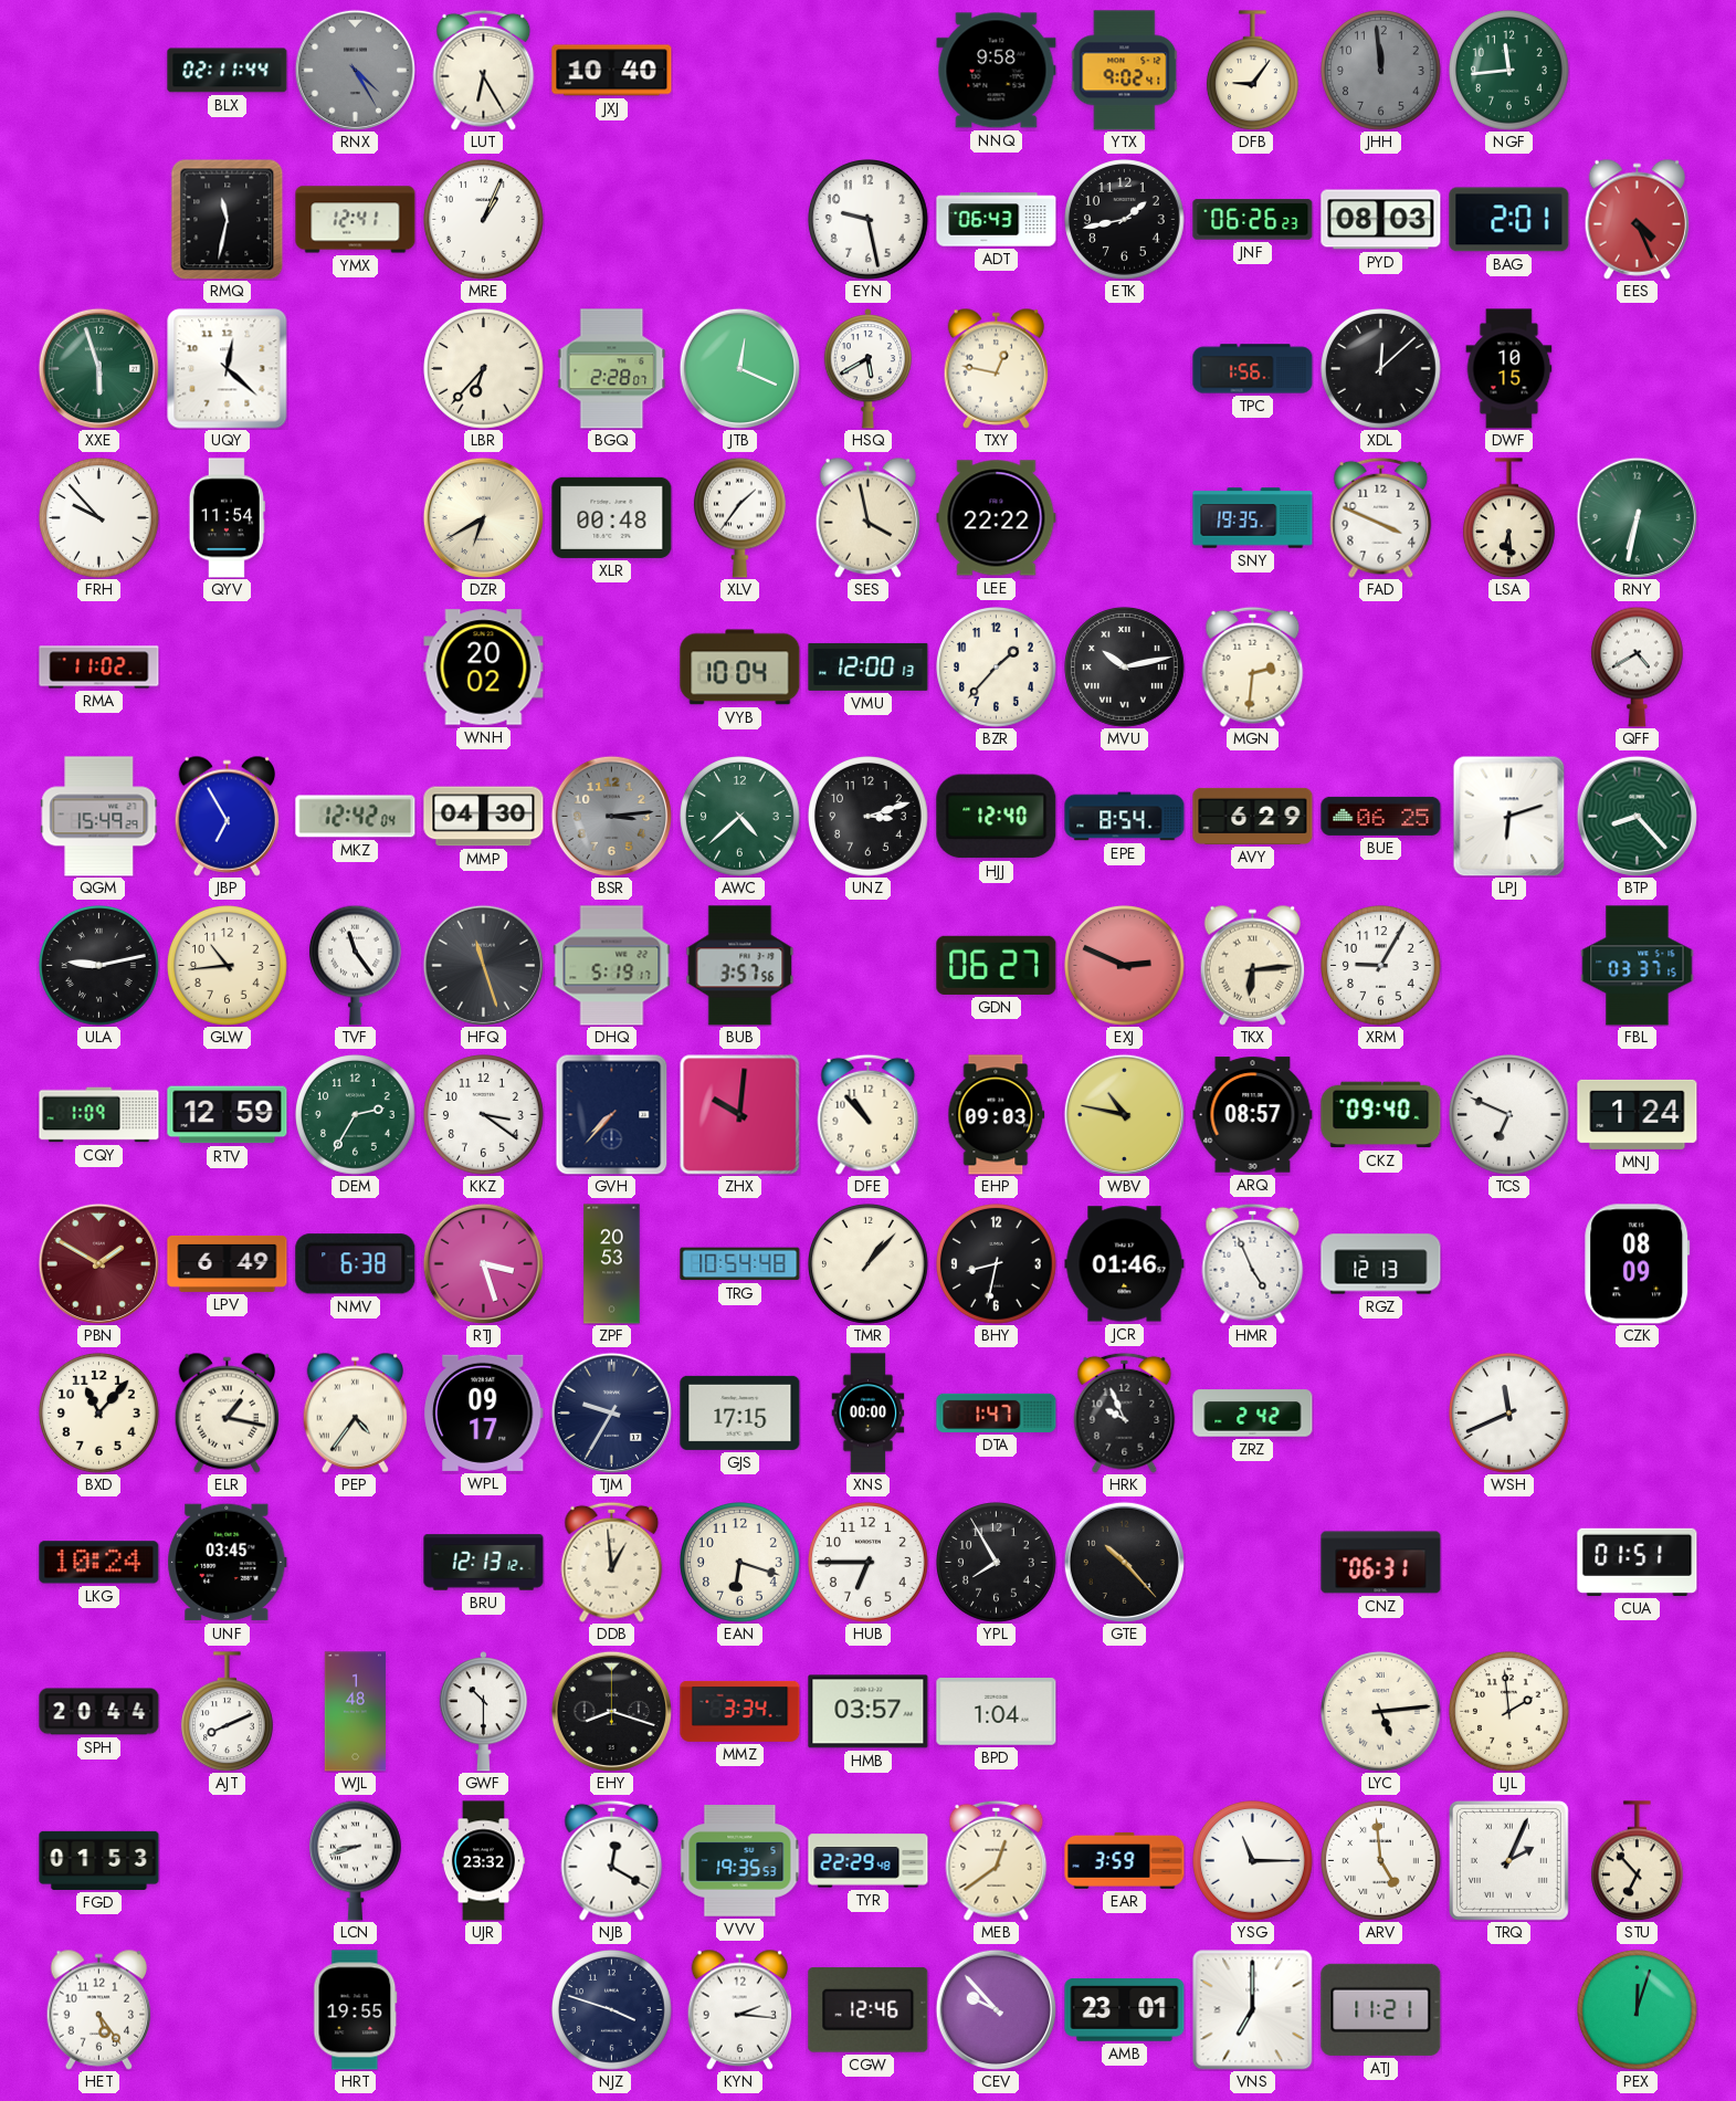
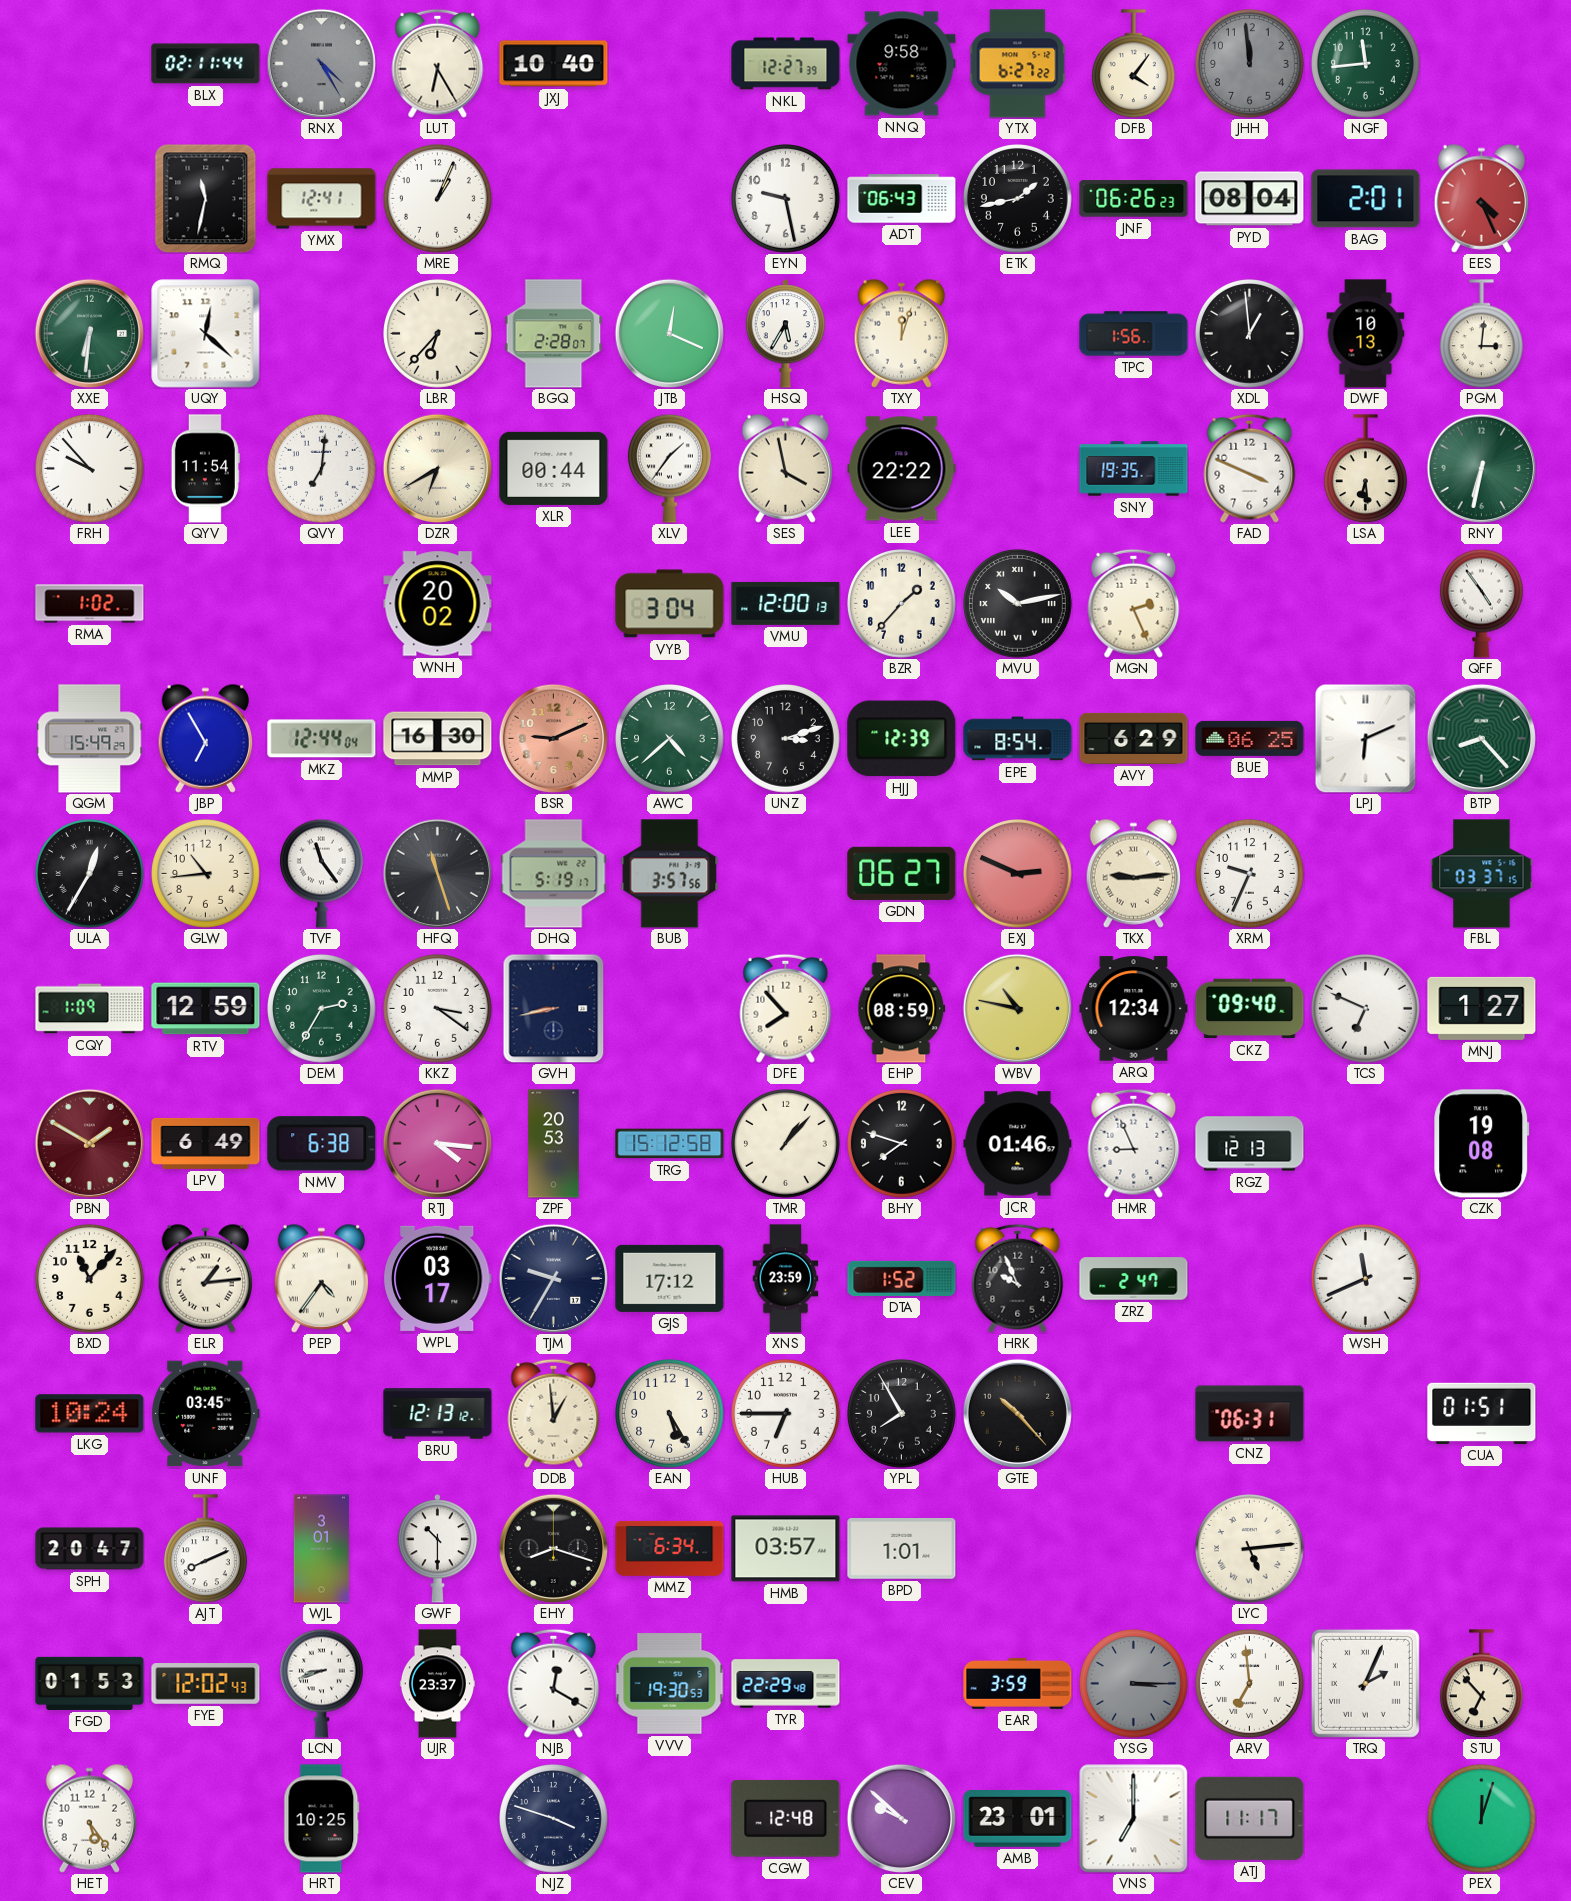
NKL: none -> 12:27 (786, 64)
YTX: 9:02 -> 6:27 (1018, 64)
DFB: 9:06 -> 4:06 (1133, 64)
PYD: 08:03 -> 08:04 (1250, 199)
XXE: 5:57 -> 6:31 (89, 333)
HSQ: 5:40 -> 5:35 (786, 334)
TXY: 12:47 -> 12:03 (902, 333)
XDL: 12:08 -> 12:59 (1250, 334)
DWF: 10:15 -> 10:13 (1366, 334)
PGM: none -> 3:01 (1481, 334)
QVY: none -> 7:01 (322, 469)
XLR: 00:48 -> 00:44 (554, 468)
RMA: 11:02 -> 1:02 (90, 604)
VYB: 10:04 -> 3:04 (670, 604)
MGN: 2:31 -> 2:26 (1134, 603)
QFF: 4:40 -> 4:54 (1481, 603)
MKZ: 12:42 -> 12:44 (322, 739)
MMP: 04:30 -> 16:30 (438, 739)
BSR: 3:14 -> 9:11 (553, 738)
BSR dial: grey -> salmon (553, 738)
HJJ: 12:40 -> 12:39 (902, 739)
LPJ: 6:12 -> 6:11 (1366, 738)
ULA: 9:13 -> 12:35 (90, 874)
TKX: 6:14 -> 9:14 (1134, 873)
XRM: 9:05 -> 9:34 (1250, 874)
GVH: 7:37 -> 8:43 (554, 1008)
ZHX: 10:01 -> none (739, 1114)
DFE: 10:53 -> 7:53 (786, 1008)
EHP: 09:03 -> 08:59 (902, 1009)
ARQ: 08:57 -> 12:34 (1134, 1009)
MNJ: 1:24 -> 1:27 (1482, 1008)
RTJ: 3:27 -> 4:16 (437, 1143)
TRG: 10:54 -> 15:12 (670, 1144)
BHY: 8:32 -> 7:48 (902, 1144)
HMR: 4:56 -> 8:56 (1134, 1143)
CZK: 08:09 -> 19:08 (1482, 1144)
ELR: 1:17 -> 1:14 (206, 1278)
WPL: 09:17 -> 03:17 (438, 1278)
GJS: 17:15 -> 17:12 (670, 1278)
XNS: 00:00 -> 23:59 (786, 1279)
DTA: 1:47 -> 1:52 (902, 1278)
ZRZ: 2:42 -> 2:47 (1134, 1279)
EAN: 6:18 -> 5:25 (670, 1414)
SPH: 20:44 -> 20:47 (90, 1549)
WJL: 1:48 -> 3:01 (322, 1549)
MMZ: 3:34 -> 6:34 (670, 1548)
BPD: 1:04 -> 1:01 (902, 1549)
LJL: 1:59 -> none (1509, 1712)
FYE: none -> 12:02 (206, 1684)
UJR: 23:32 -> 23:37 (437, 1684)
VVV: 19:35 -> 19:30 (670, 1684)
MEB: 12:39 -> none (997, 1860)
YSG: 11:15 -> 3:15 (1134, 1684)
YSG dial: white -> grey (1134, 1684)
ARV: 4:59 -> 6:59 (1250, 1684)
HRT: 19:55 -> 10:25 (322, 1819)
KYN: 2:16 -> none (740, 2009)
CGW: 12:46 -> 12:48 (786, 1818)
CEV: 9:53 -> 9:52 (901, 1818)
ATJ: 11:21 -> 11:17 (1250, 1818)
